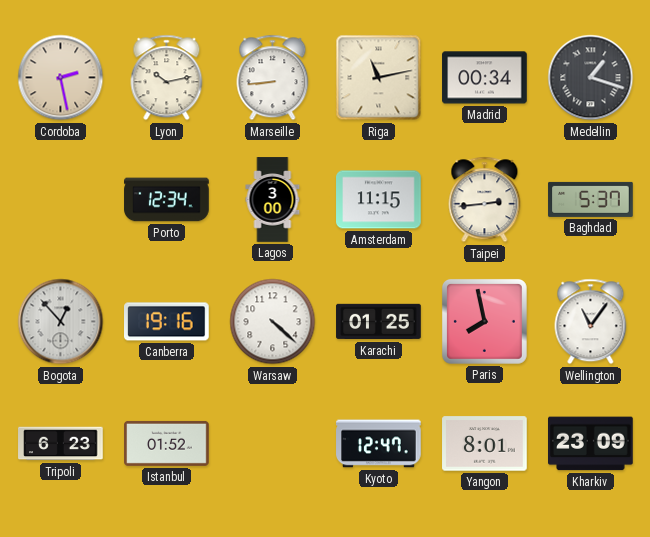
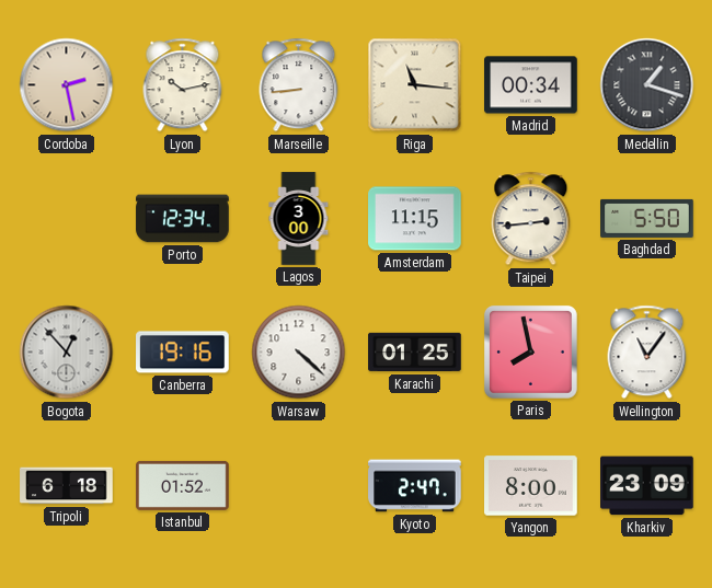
Riga: 11:13 -> 11:16 (415, 85)
Baghdad: 5:37 -> 5:50 (647, 218)
Tripoli: 6:23 -> 6:18 (67, 486)
Kyoto: 12:47 -> 2:47 (415, 486)
Yangon: 8:01 -> 8:00 (531, 486)
